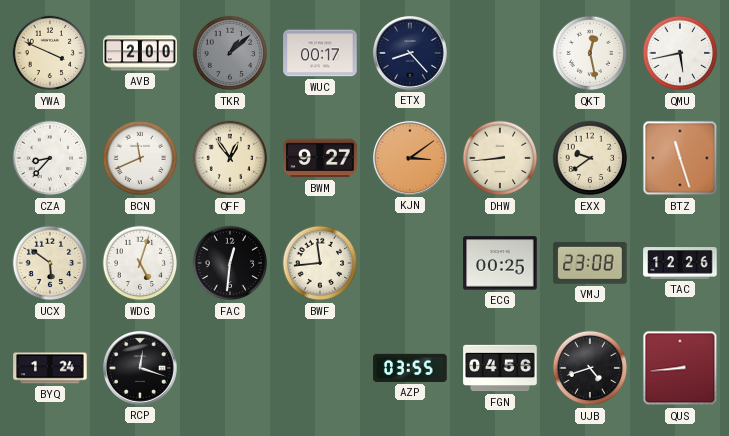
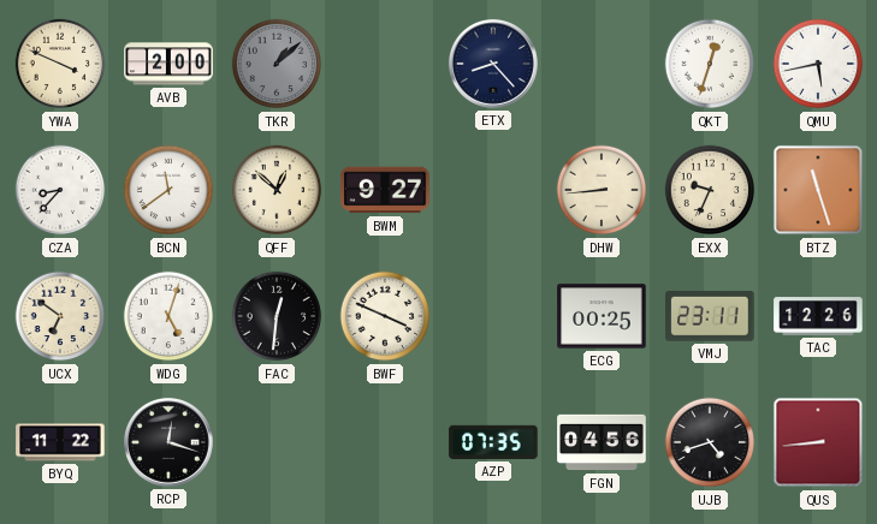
WUC: 00:17 -> none (320, 53)
QKT: 12:28 -> 12:33 (710, 64)
BCN: 11:41 -> 11:39 (168, 190)
QFF: 12:54 -> 12:52 (277, 190)
KJN: 3:09 -> none (410, 158)
EXX: 9:39 -> 9:34 (710, 190)
UCX: 5:51 -> 6:51 (60, 316)
BWF: 11:44 -> 3:49 (385, 316)
VMJ: 23:08 -> 23:11 (710, 316)
BYQ: 1:24 -> 11:22 (60, 442)
AZP: 03:55 -> 07:35 (493, 442)
